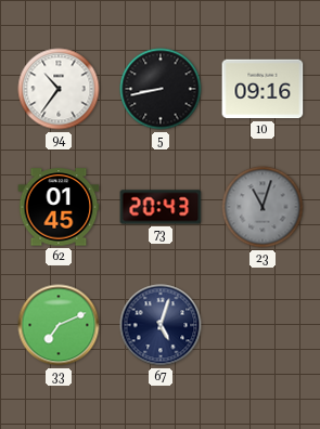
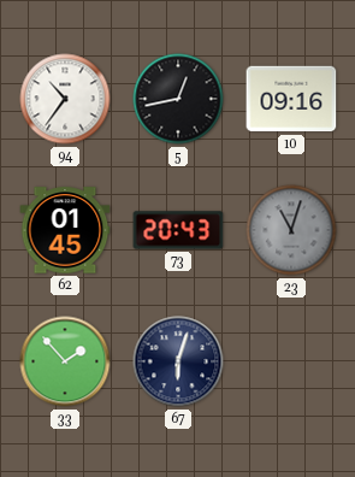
5: 8:43 -> 12:43 (178, 99)
33: 7:11 -> 1:53 (65, 361)
67: 5:03 -> 6:03 (178, 361)
